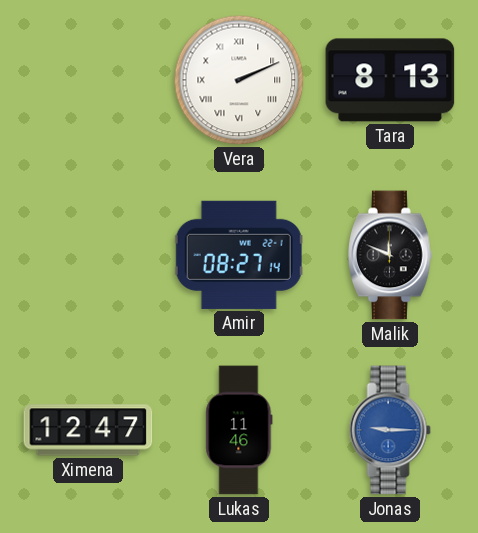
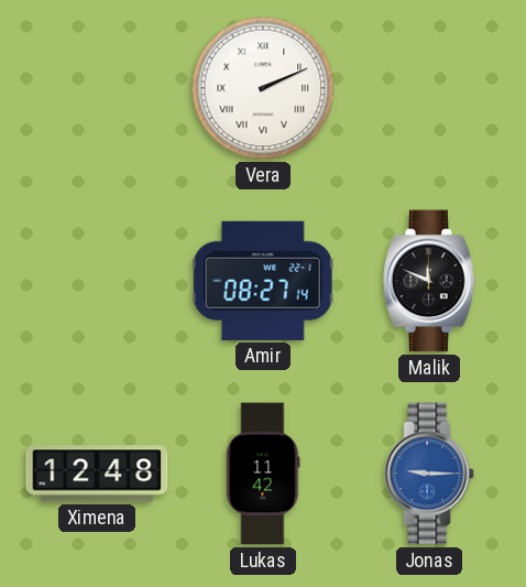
Tara: 8:13 -> none (390, 80)
Ximena: 12:47 -> 12:48 (97, 474)
Lukas: 11:46 -> 11:42 (263, 474)
